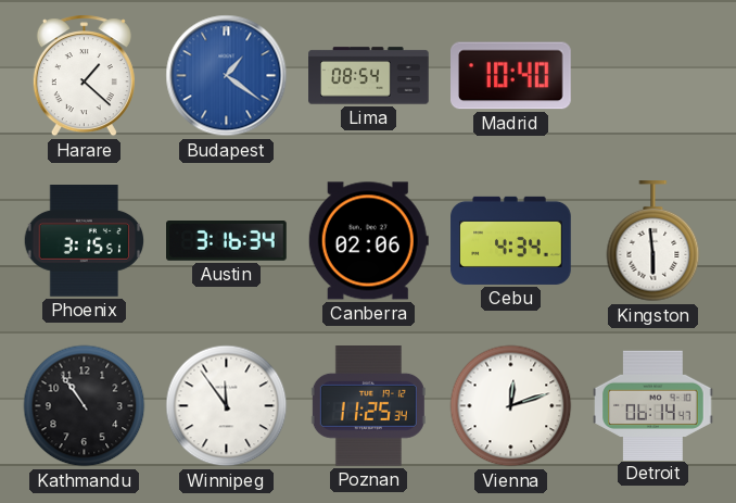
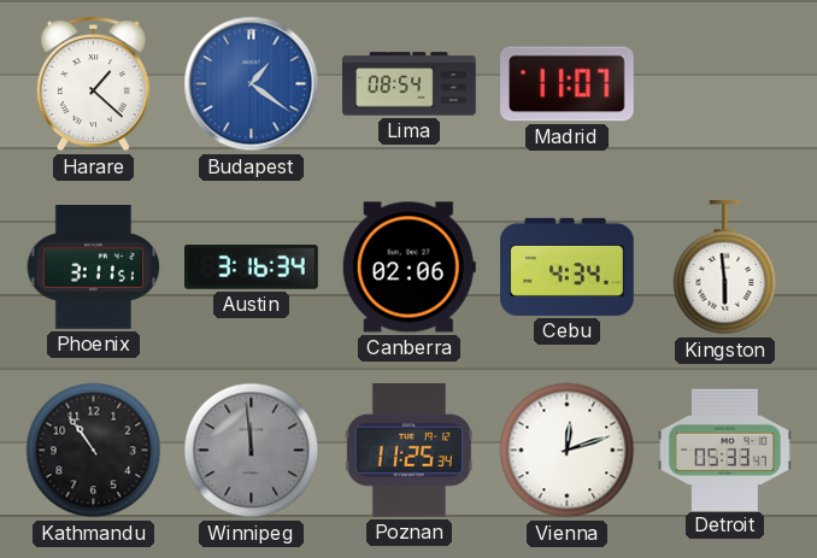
Madrid: 10:40 -> 11:07 (568, 84)
Phoenix: 3:15 -> 3:11 (94, 268)
Winnipeg: 11:54 -> 11:59 (252, 451)
Winnipeg dial: white -> grey (252, 451)
Detroit: 06:14 -> 05:33 (725, 450)
